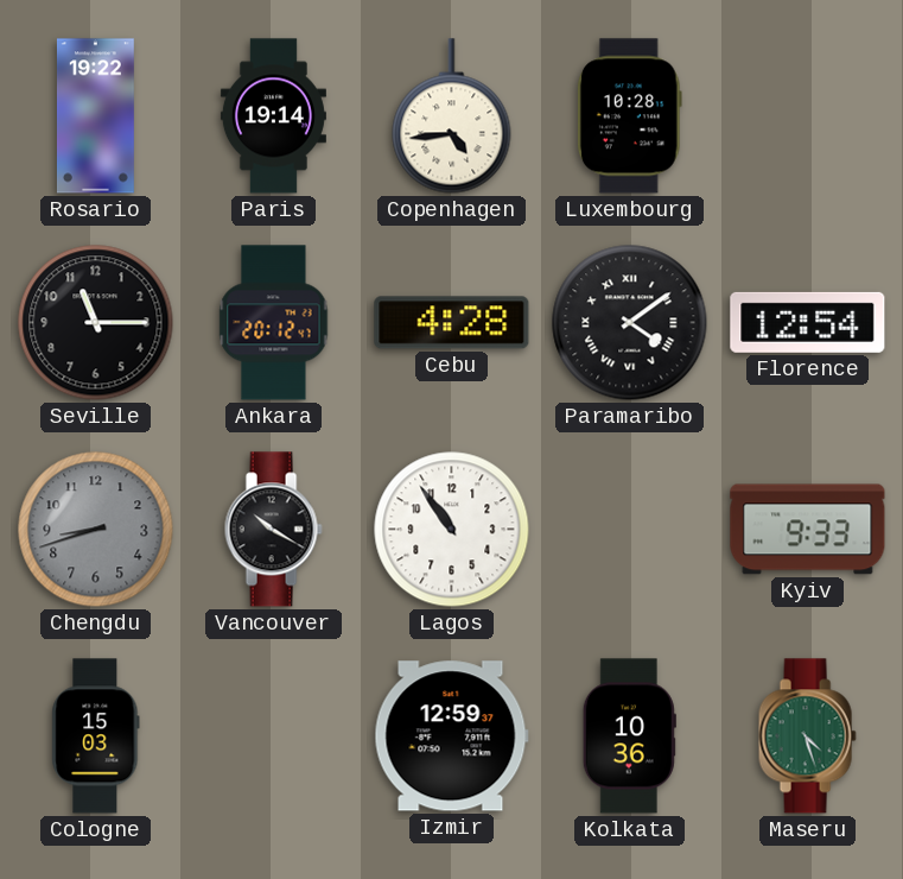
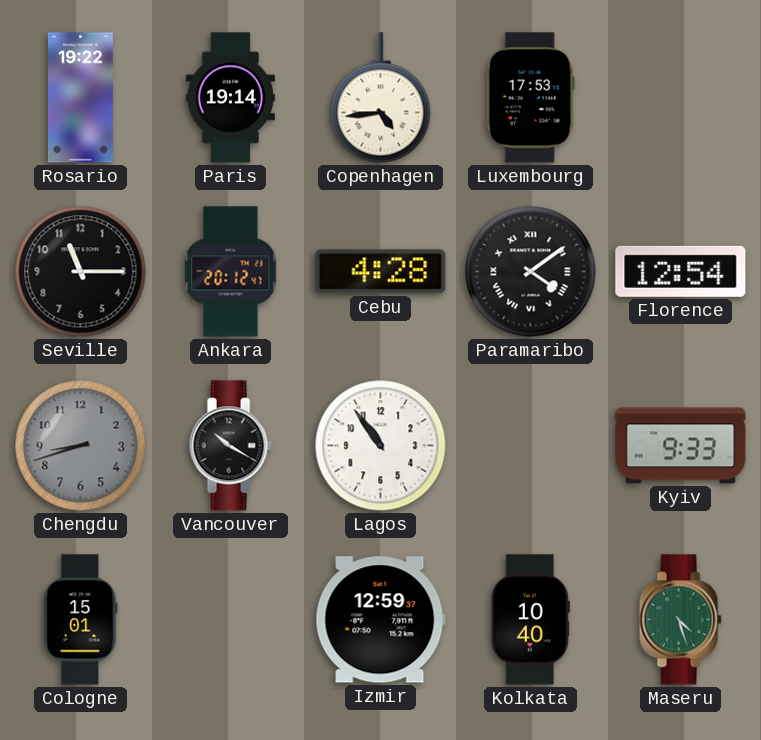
Luxembourg: 10:28 -> 17:53 (530, 98)
Cologne: 15:03 -> 15:01 (81, 620)
Kolkata: 10:36 -> 10:40 (530, 620)
